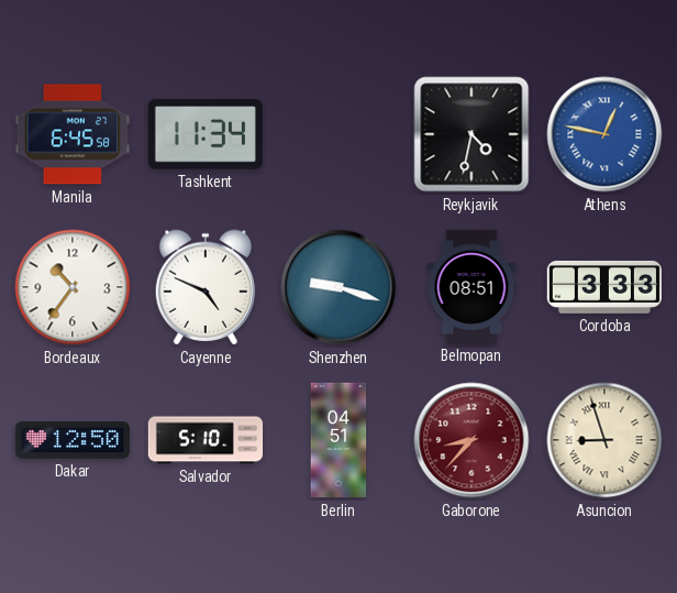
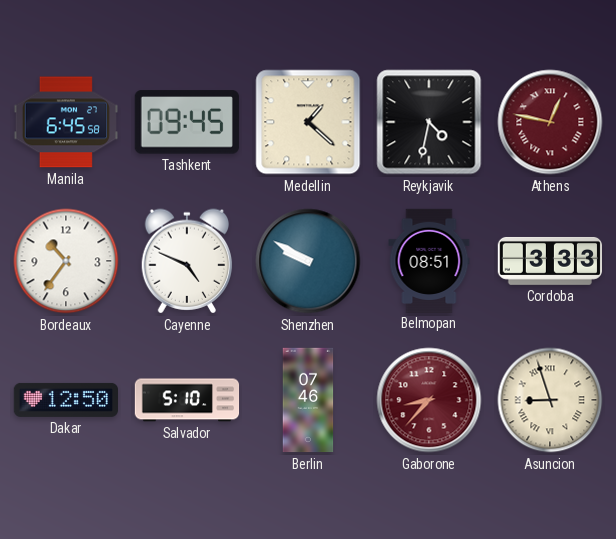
Tashkent: 11:34 -> 09:45 (187, 122)
Medellin: none -> 1:22 (308, 122)
Athens dial: blue -> burgundy (550, 122)
Shenzhen: 9:18 -> 9:50 (308, 261)
Berlin: 04:51 -> 07:46 (308, 400)
